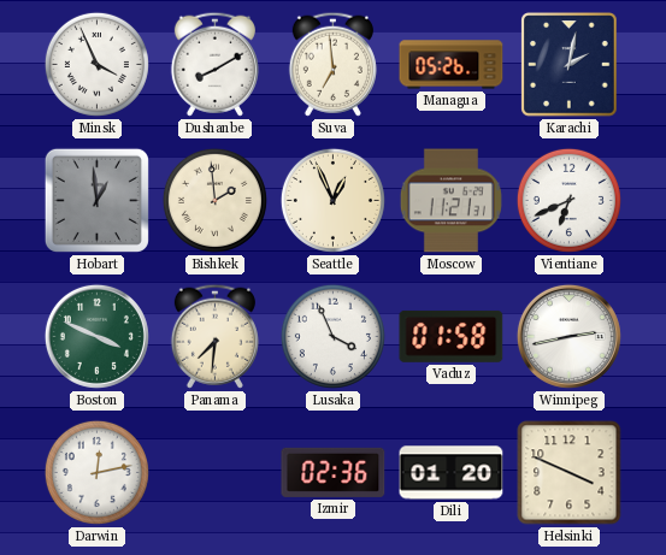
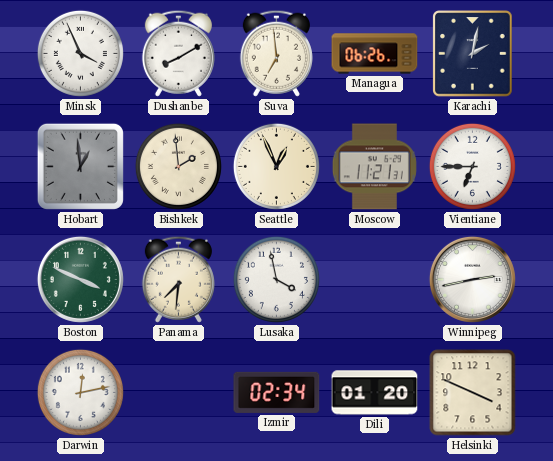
Managua: 05:26 -> 06:26 (375, 54)
Vientiane: 6:41 -> 6:45 (472, 166)
Lusaka: 3:56 -> 3:58 (276, 279)
Vaduz: 01:58 -> none (452, 336)
Izmir: 02:36 -> 02:34 (277, 392)
